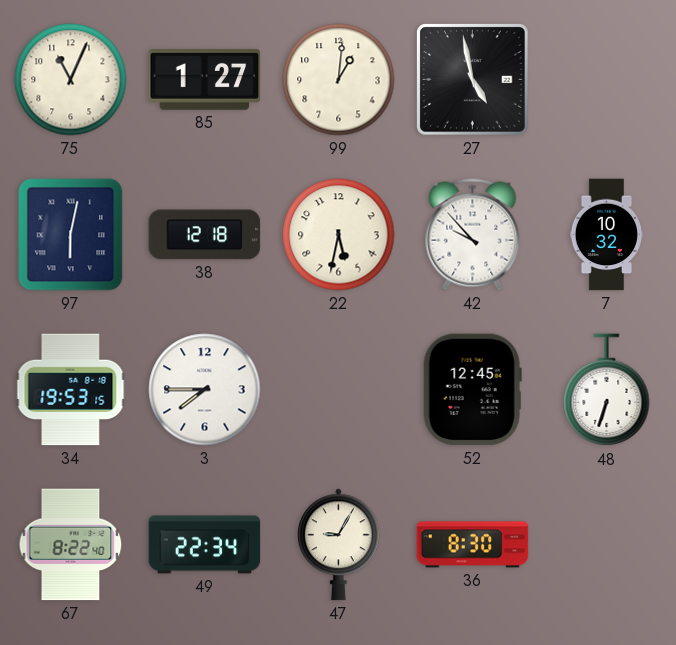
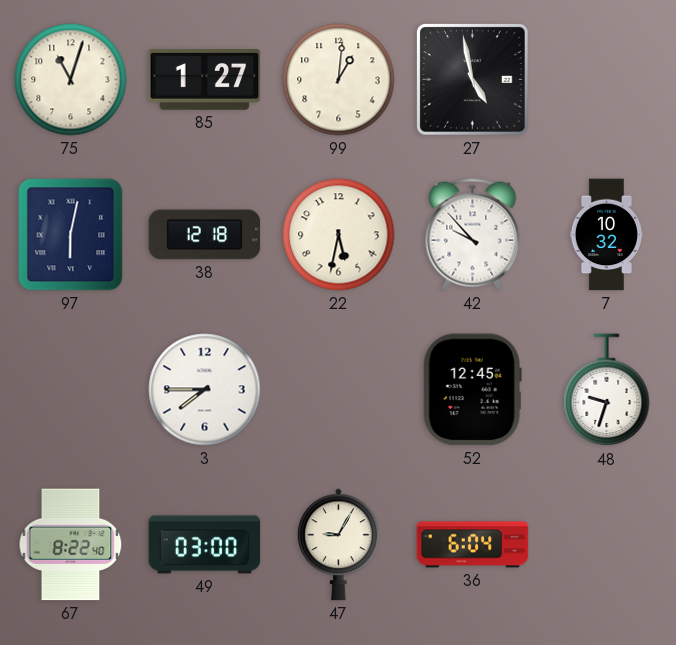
75: 11:04 -> 11:03 (71, 80)
34: 19:53 -> none (71, 390)
48: 6:33 -> 9:33 (607, 390)
49: 22:34 -> 03:00 (205, 545)
36: 8:30 -> 6:04 (473, 545)
